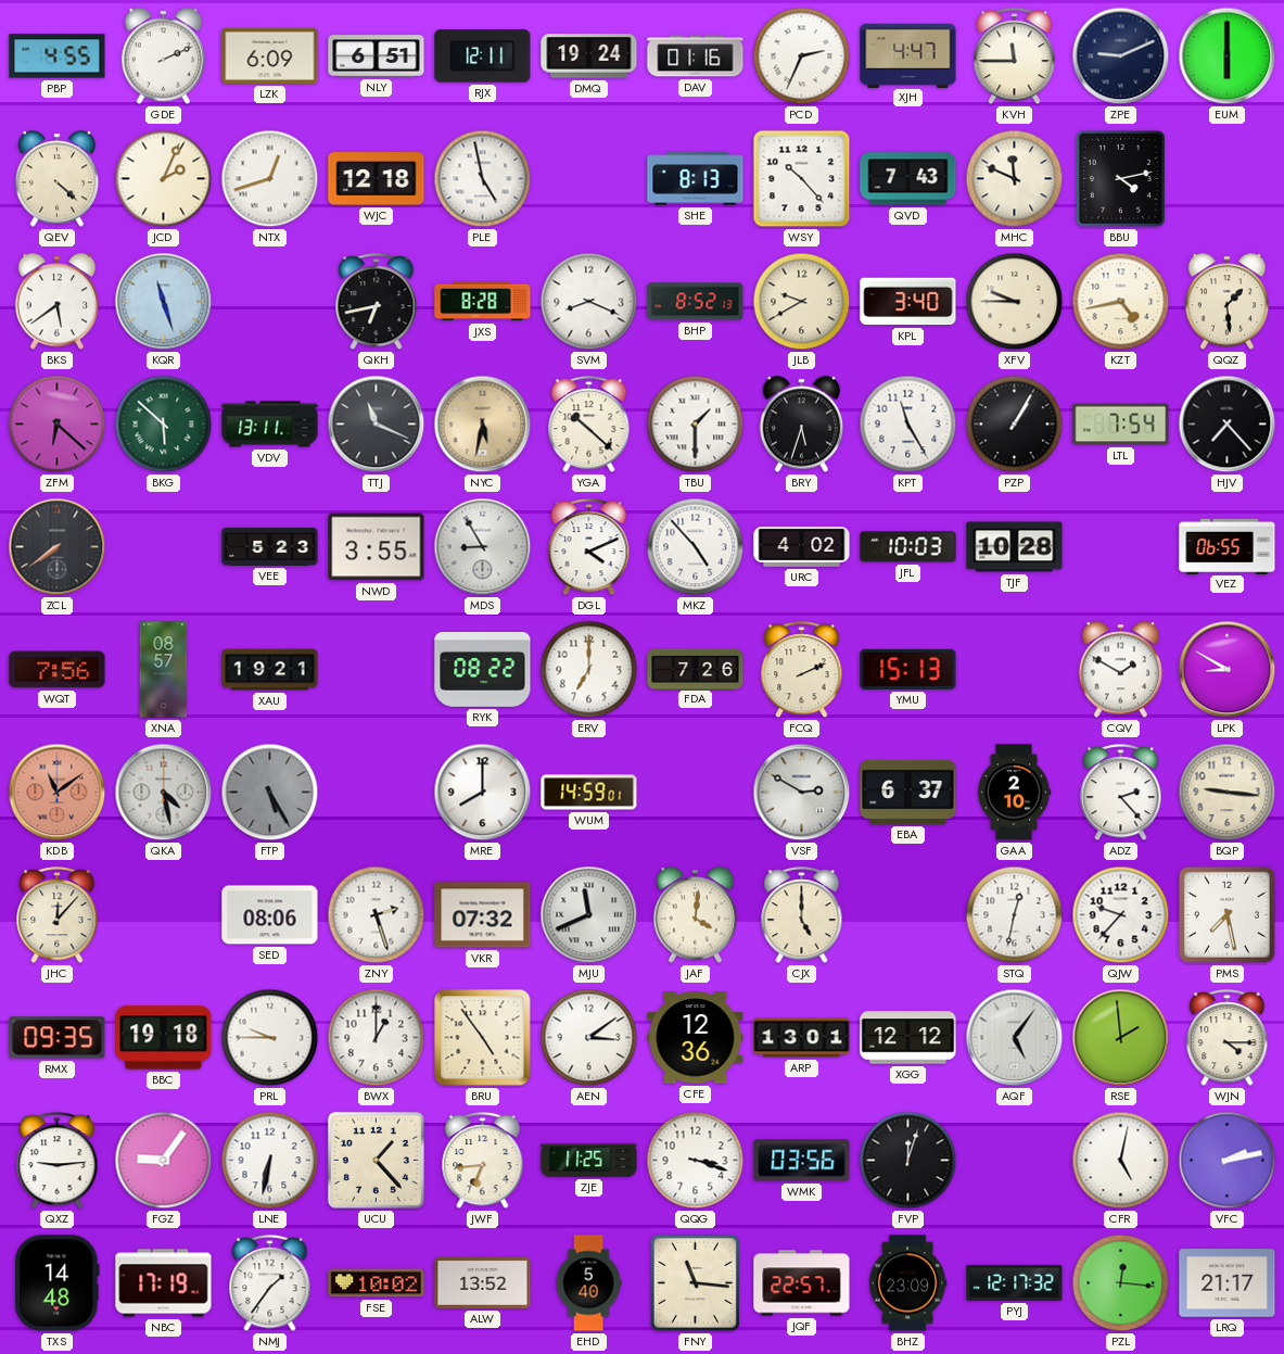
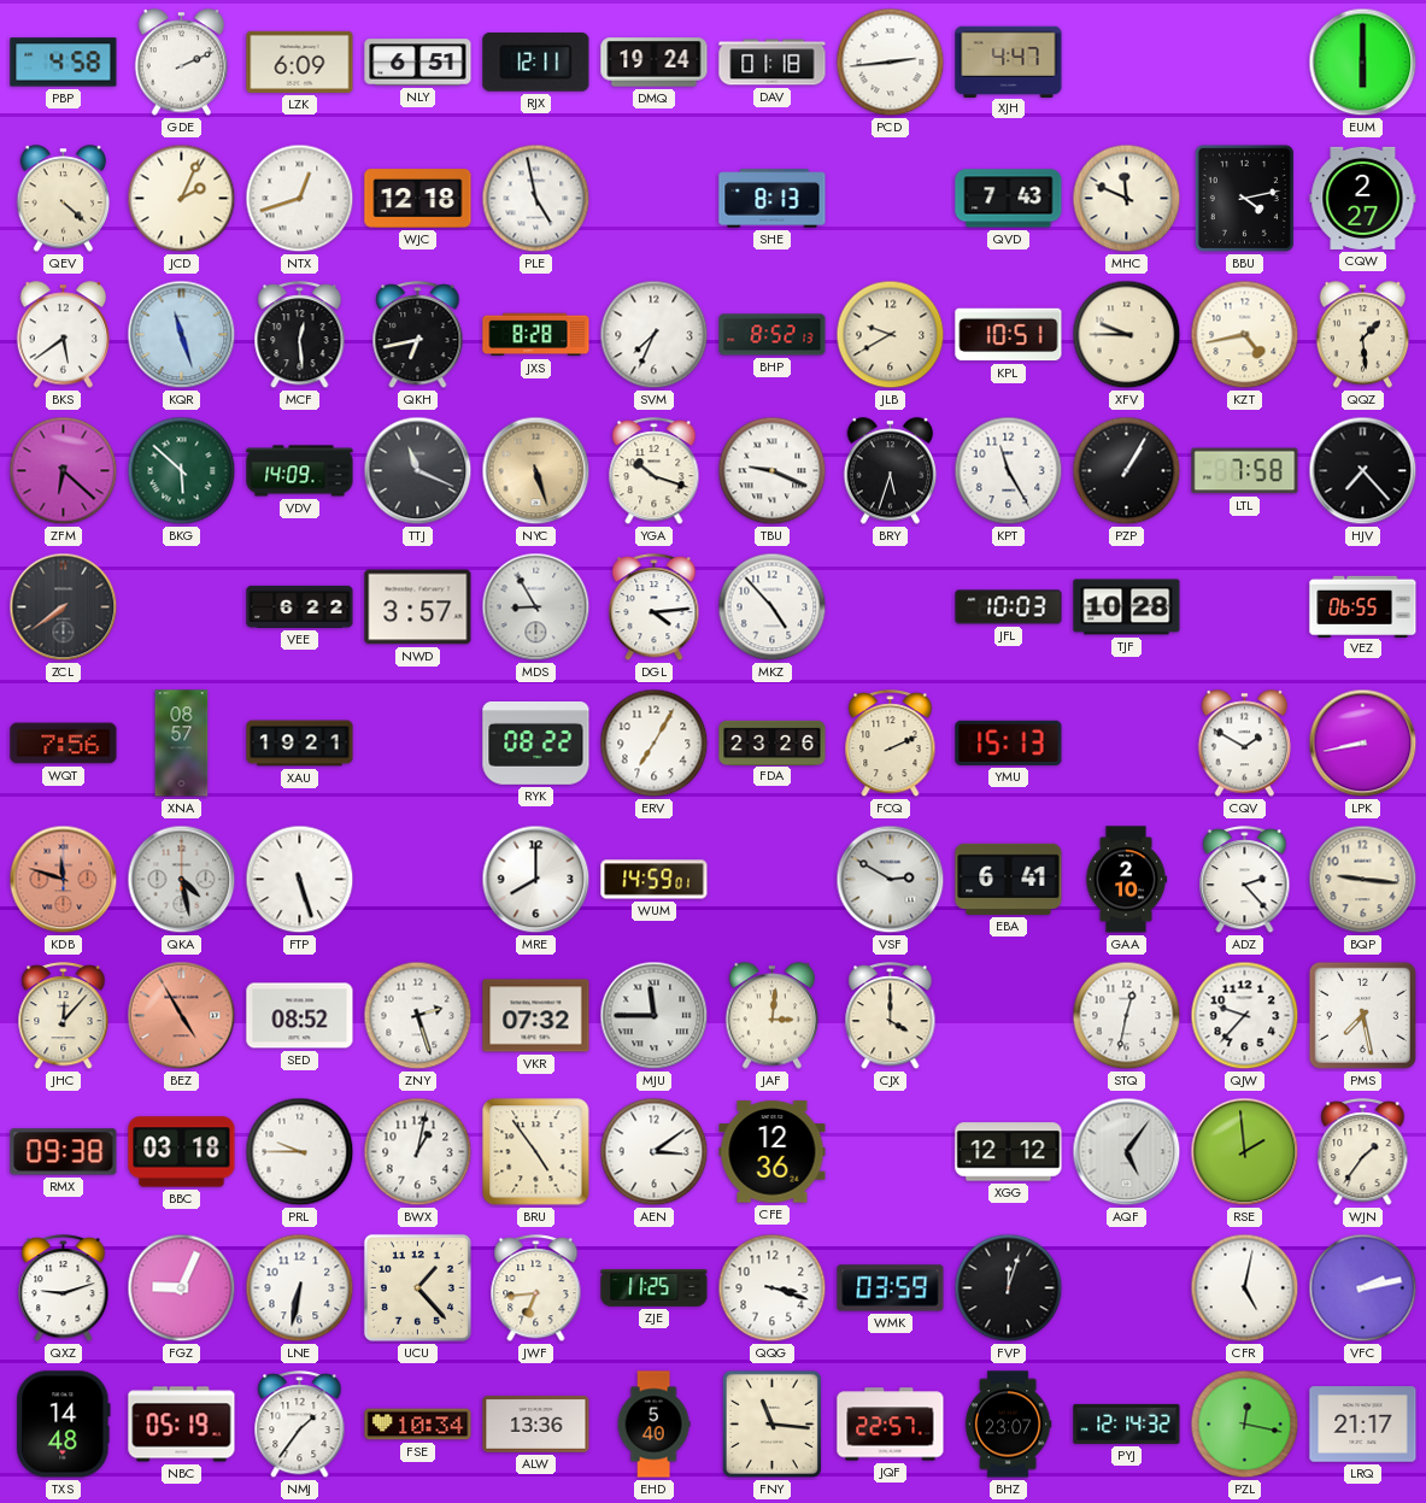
PBP: 4:55 -> 4:58 (64, 63)
DAV: 01:16 -> 01:18 (773, 63)
PCD: 2:34 -> 2:44 (891, 63)
KVH: 11:45 -> none (1015, 56)
ZPE: 9:11 -> none (1121, 56)
WSY: 10:23 -> none (802, 179)
CQW: none -> 2:27 (1363, 198)
MCF: none -> 12:29 (300, 335)
SVM: 8:19 -> 7:34 (655, 335)
KPL: 3:40 -> 10:51 (1009, 335)
VDV: 13:11 -> 14:09 (300, 471)
NYC: 5:32 -> 5:27 (536, 471)
YGA: 10:22 -> 10:18 (655, 471)
TBU: 1:30 -> 9:19 (773, 471)
LTL: 7:54 -> 7:58 (1245, 471)
VEE: 5:23 -> 6:22 (300, 606)
NWD: 3:55 -> 3:57 (418, 607)
DGL: 4:11 -> 4:14 (655, 607)
URC: 4:02 -> none (802, 546)
ERV: 7:00 -> 7:05 (655, 744)
FDA: 7:26 -> 23:26 (773, 742)
LPK: 8:50 -> 8:43 (1363, 744)
KDB: 11:09 -> 11:48 (64, 880)
FTP: 5:25 -> 5:27 (300, 880)
FTP dial: grey -> white (300, 880)
EBA: 6:37 -> 6:41 (1009, 879)
BEZ: none -> 4:55 (182, 1016)
SED: 08:06 -> 08:52 (300, 1016)
MJU: 11:41 -> 11:45 (655, 1016)
JAF: 4:01 -> 3:01 (773, 1016)
CJX: 5:00 -> 4:00 (891, 1016)
RMX: 09:35 -> 09:38 (64, 1152)
BBC: 19:18 -> 03:18 (182, 1152)
BWX: 1:00 -> 1:02 (418, 1152)
ARP: 13:01 -> none (802, 1038)
WJN: 4:15 -> 1:36 (1363, 1152)
QXZ: 9:14 -> 9:12 (64, 1288)
FGZ: 9:06 -> 9:04 (182, 1288)
WMK: 03:56 -> 03:59 (891, 1288)
NBC: 17:19 -> 05:19 (182, 1425)
FSE: 10:02 -> 10:34 (418, 1425)
ALW: 13:52 -> 13:36 (536, 1423)
BHZ: 23:09 -> 23:07 (1008, 1425)
PYJ: 12:17 -> 12:14 (1127, 1423)
PZL: 12:16 -> 12:17 (1245, 1425)
